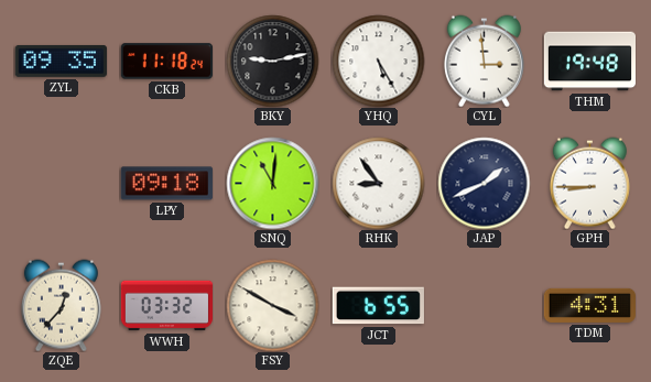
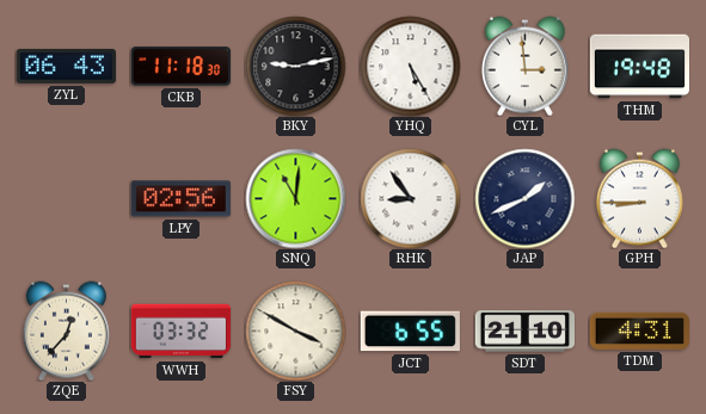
ZYL: 09:35 -> 06:43 (66, 66)
CKB: 11:18:24 -> 11:18:30 (180, 67)
LPY: 09:18 -> 02:56 (180, 199)
SDT: none -> 21:10 (524, 332)
